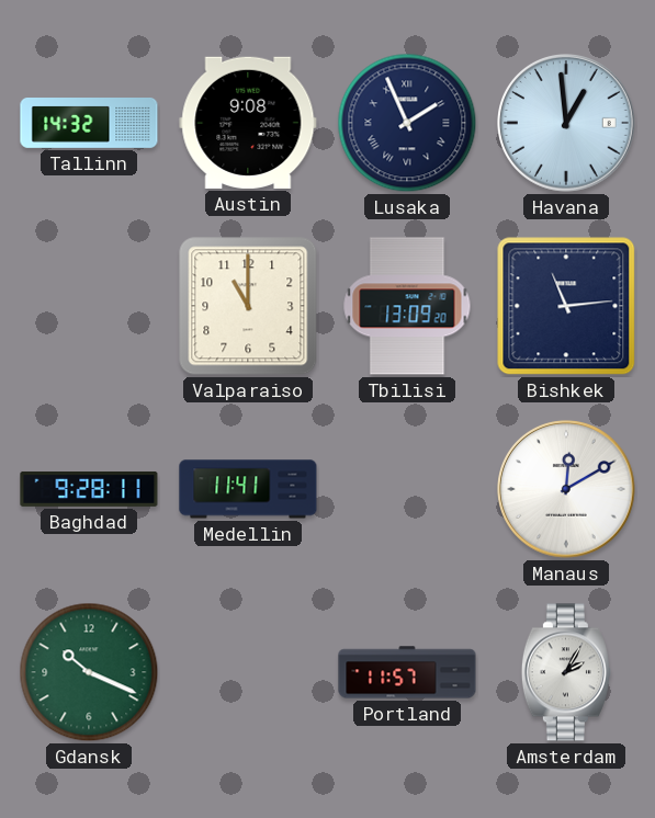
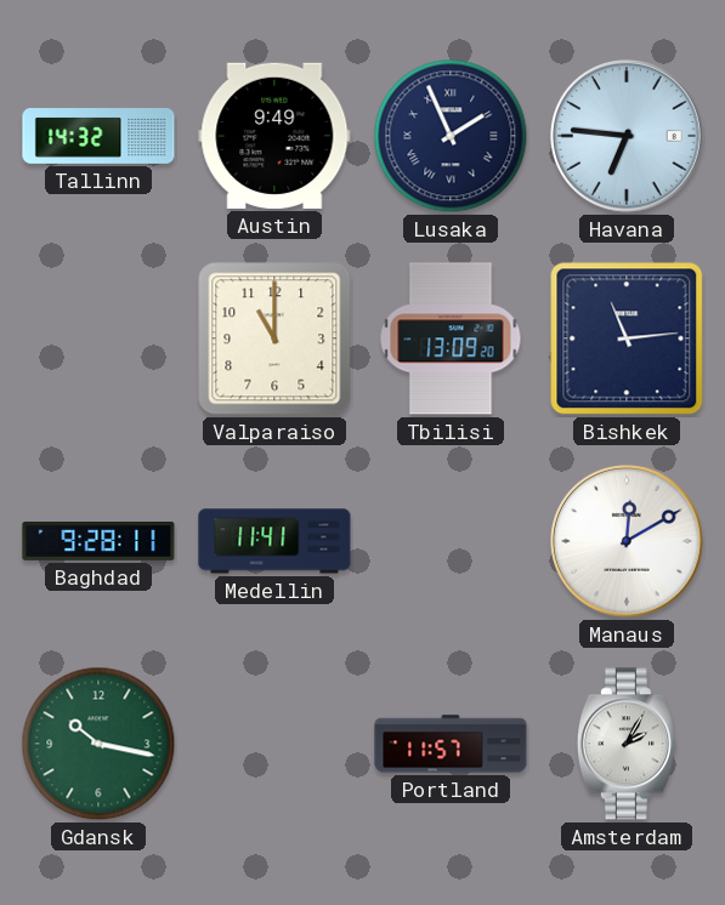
Austin: 9:08 -> 9:49 (274, 136)
Havana: 12:59 -> 6:46 (628, 137)
Gdansk: 10:19 -> 10:17 (98, 744)
